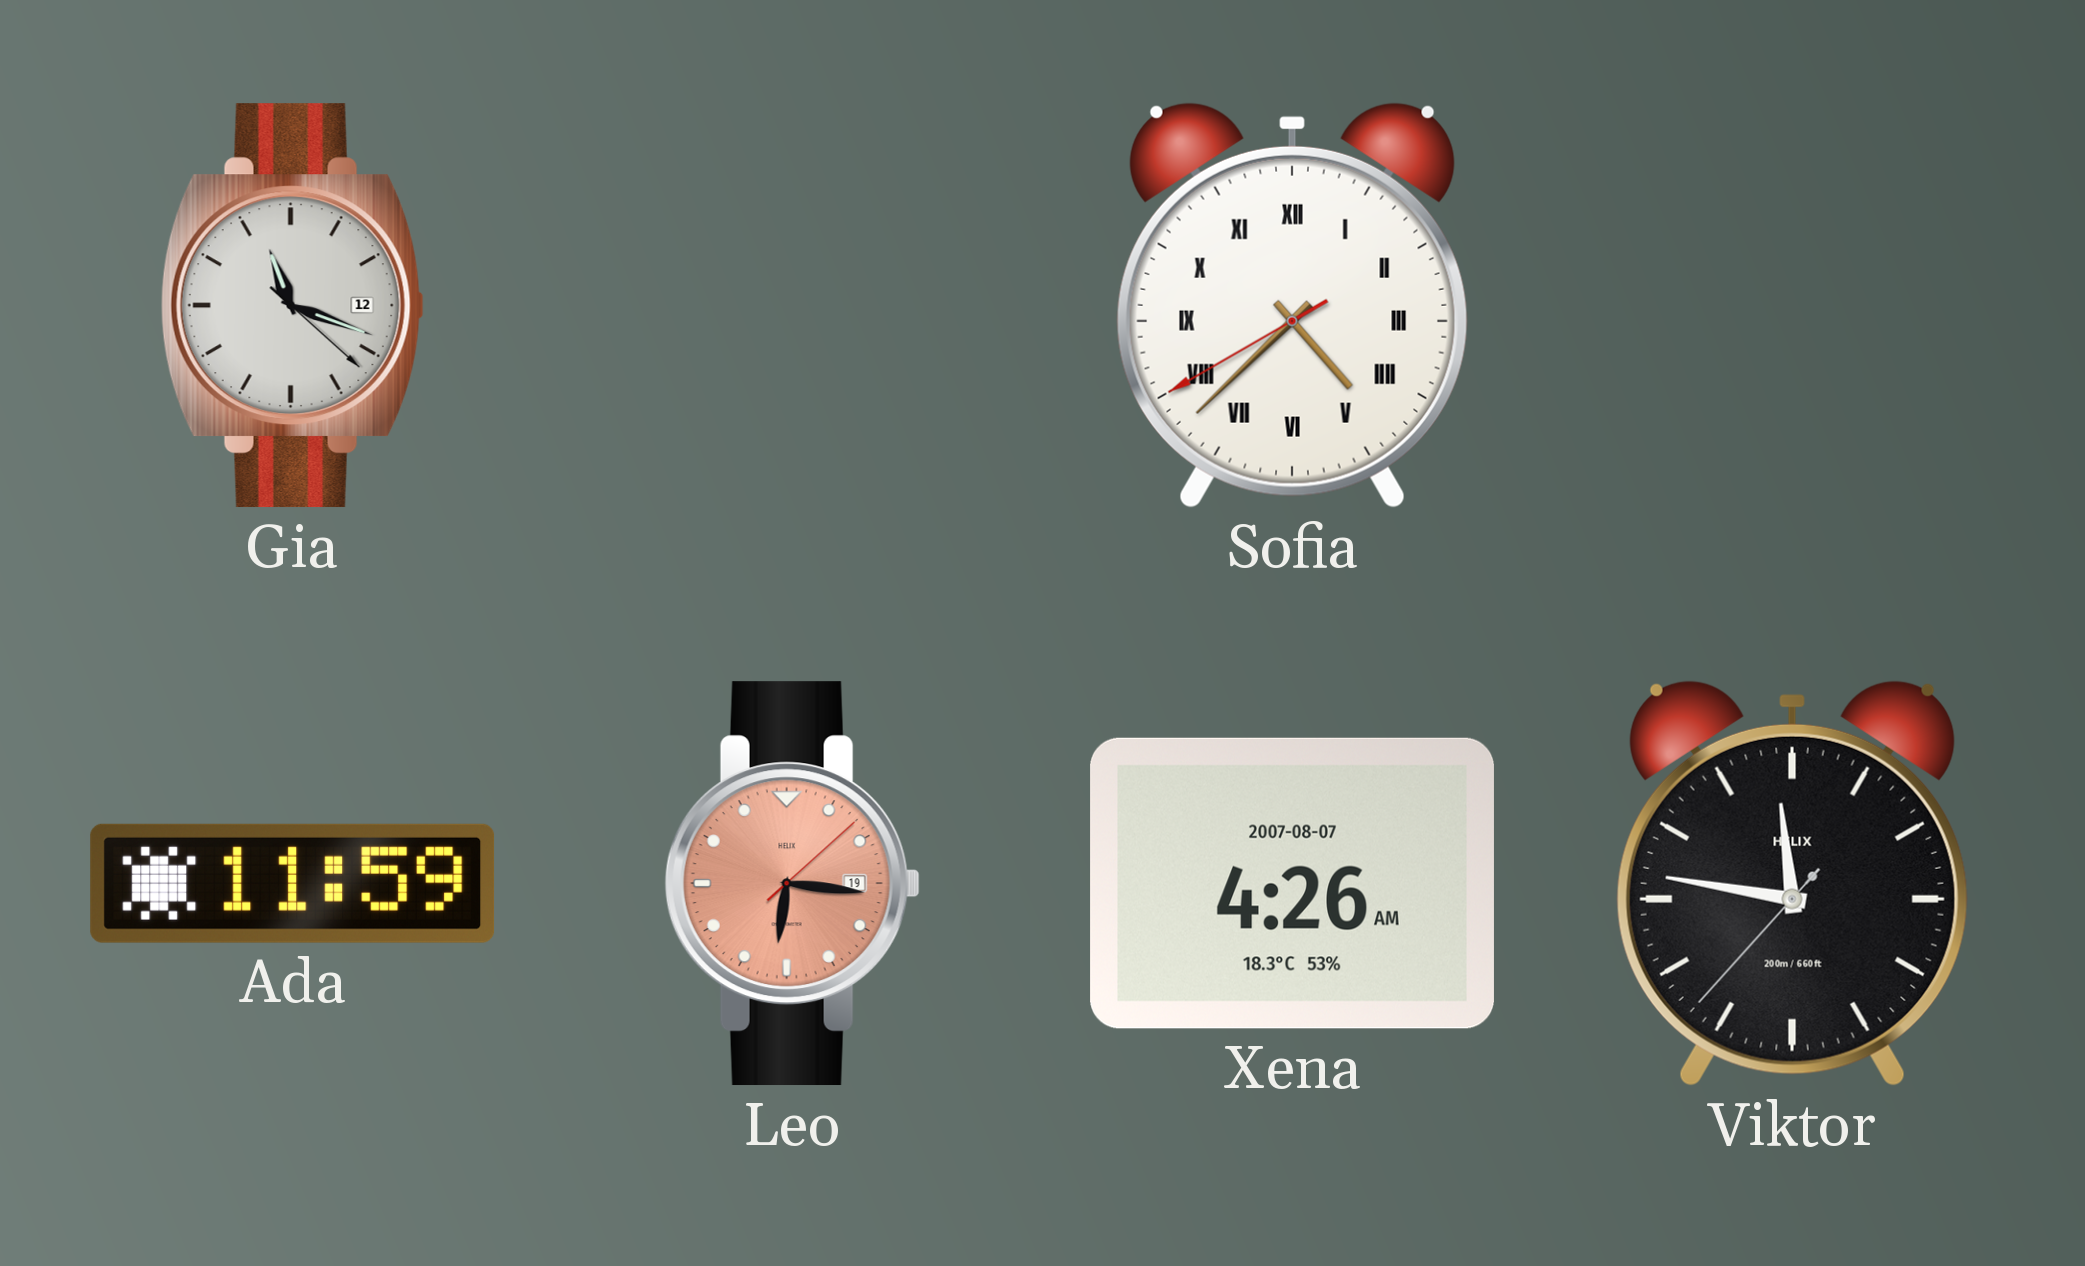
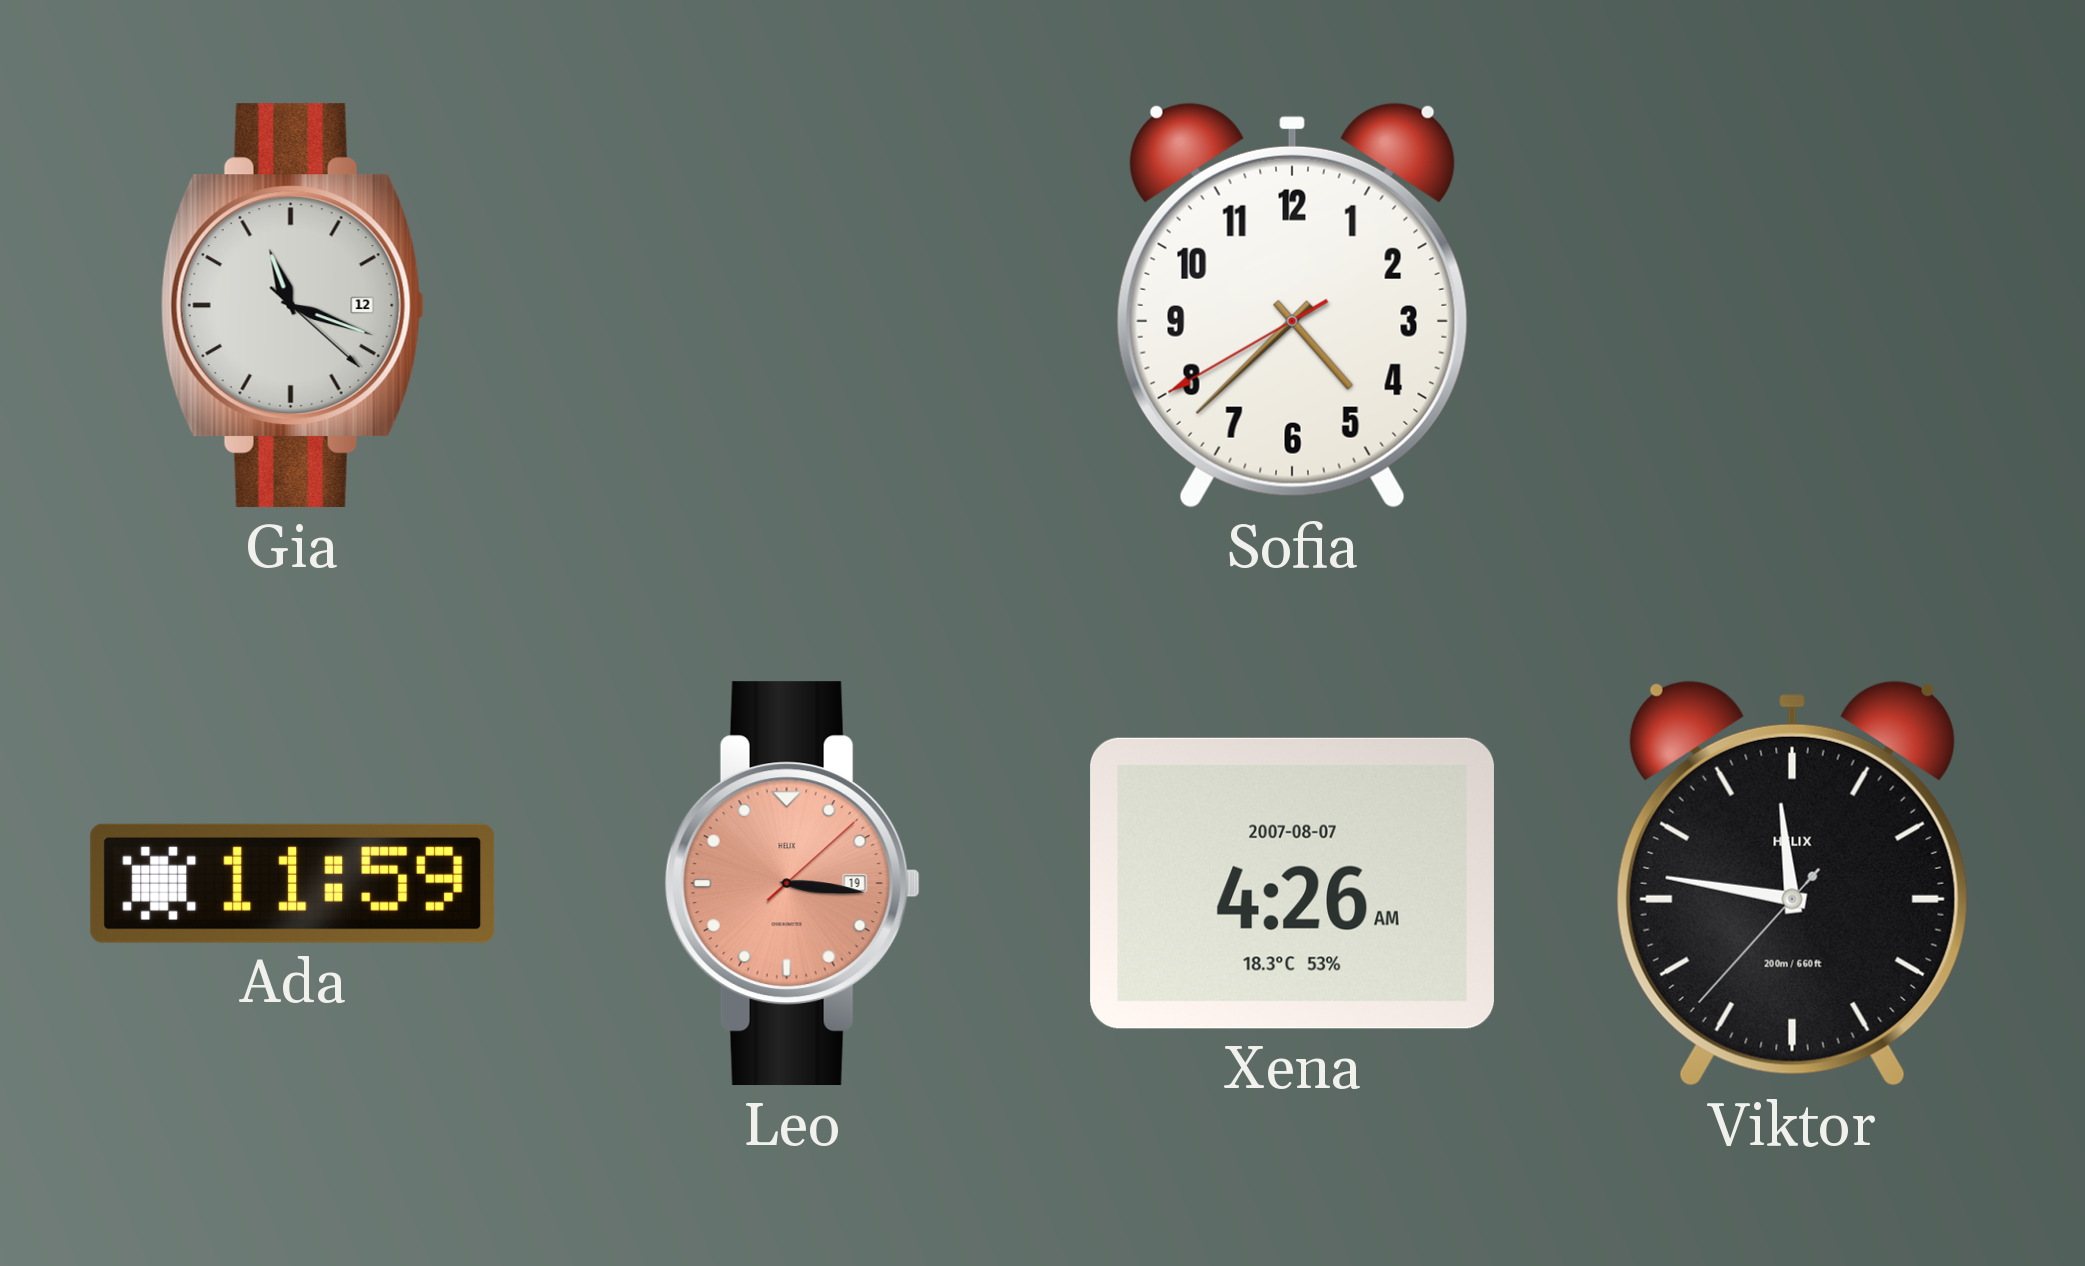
Sofia numerals: Roman -> Arabic (1292, 305)
Leo: 6:16 -> 3:16 (792, 884)
